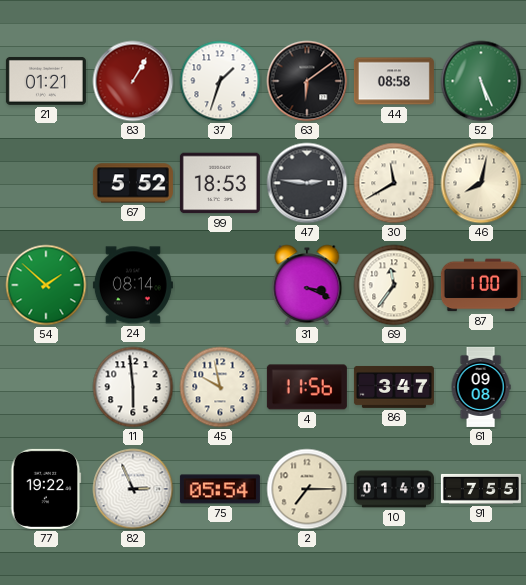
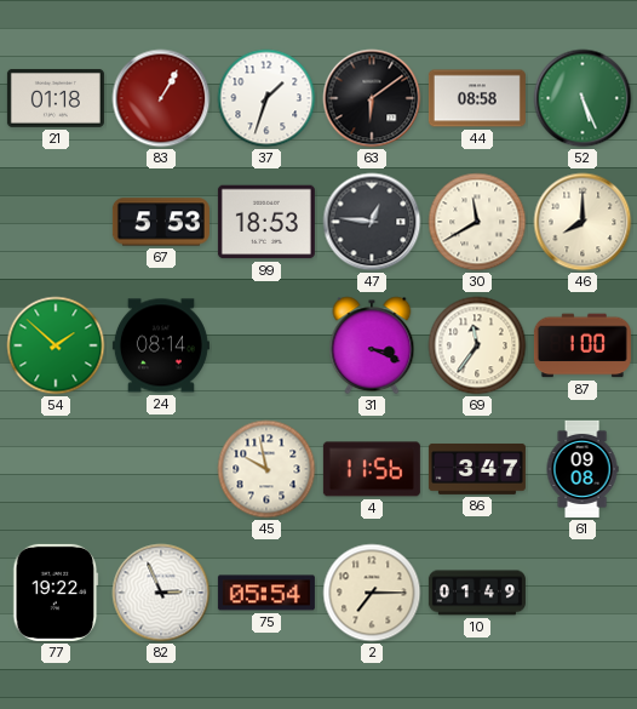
21: 01:21 -> 01:18 (56, 98)
67: 5:52 -> 5:53 (161, 222)
47: 2:46 -> 12:46 (372, 222)
46: 8:02 -> 8:00 (583, 222)
11: 5:59 -> none (133, 387)
91: 7:55 -> none (481, 489)
